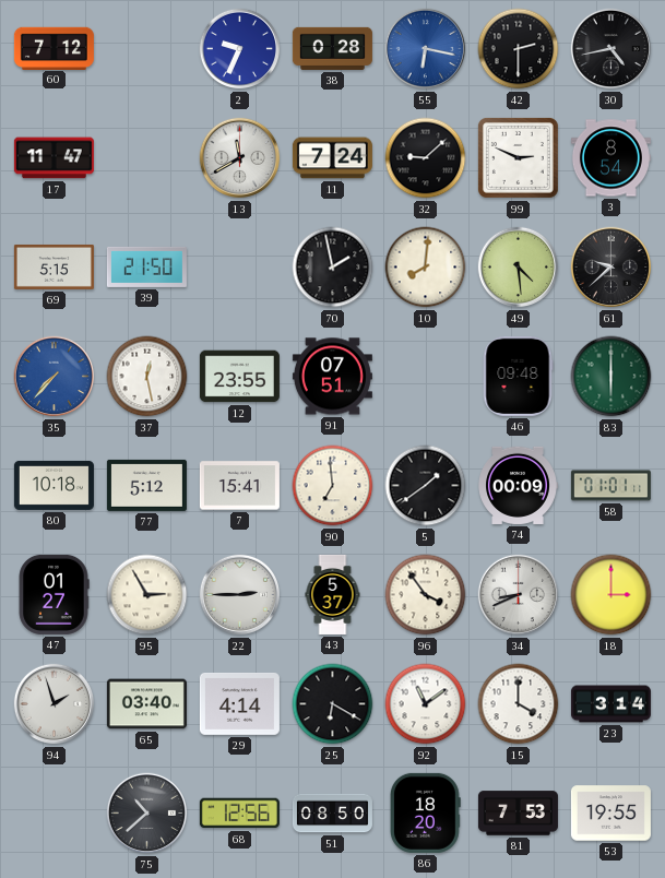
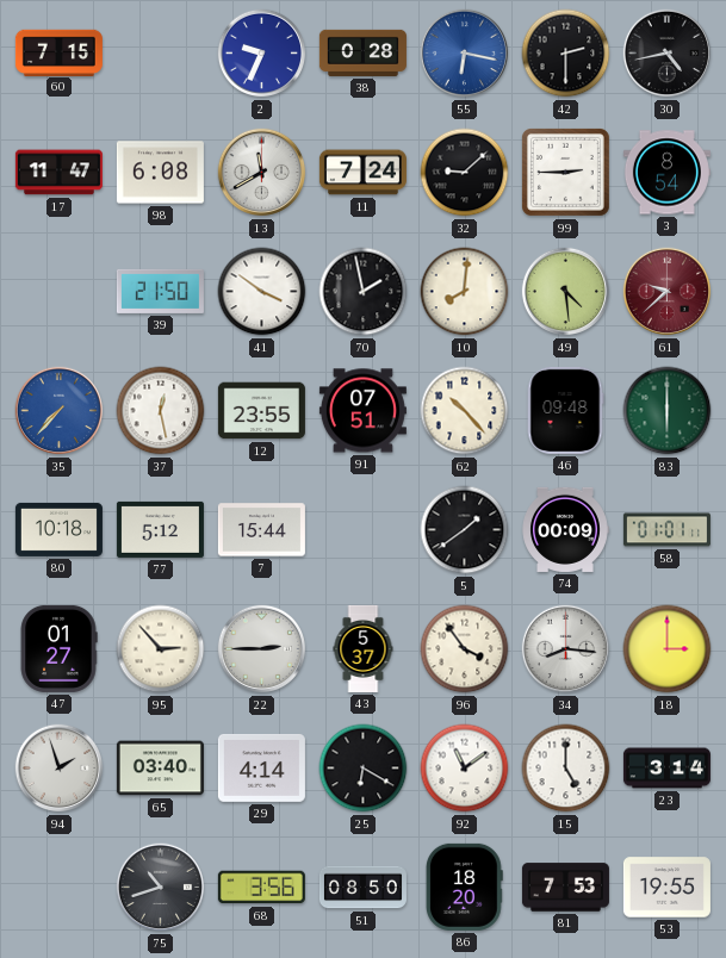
60: 7:12 -> 7:15 (58, 52)
98: none -> 6:08 (160, 173)
99: 2:49 -> 2:45 (565, 172)
69: 5:15 -> none (54, 266)
41: none -> 3:51 (262, 292)
61 dial: black -> burgundy (668, 292)
62: none -> 10:23 (465, 411)
7: 15:41 -> 15:44 (261, 530)
90: 6:59 -> none (333, 486)
95: 2:55 -> 2:53 (161, 649)
34: 8:41 -> 8:16 (566, 649)
15: 4:00 -> 5:00 (566, 769)
75: 10:38 -> 10:42 (161, 888)
68: 12:56 -> 3:56 (261, 888)
